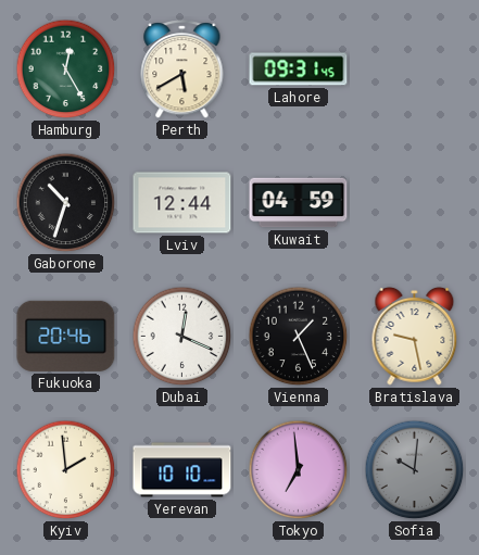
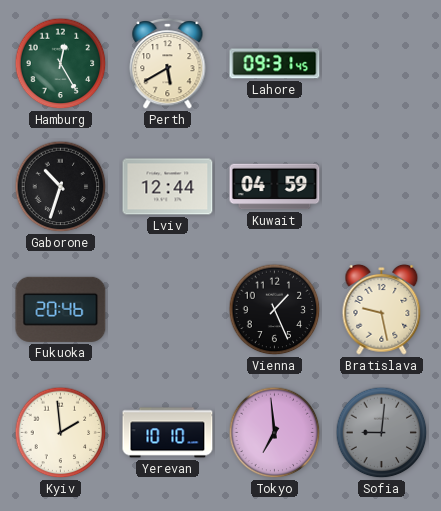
Dubai: 12:19 -> none (182, 337)
Sofia: 10:01 -> 9:01 (382, 433)
